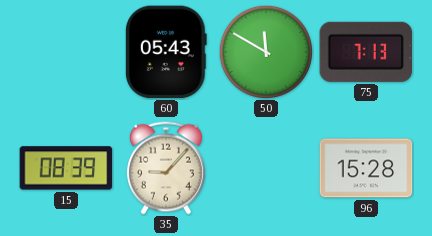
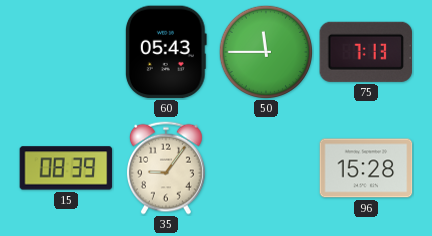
50: 11:50 -> 11:45 (265, 51)
35: 9:07 -> 9:06 (166, 168)
